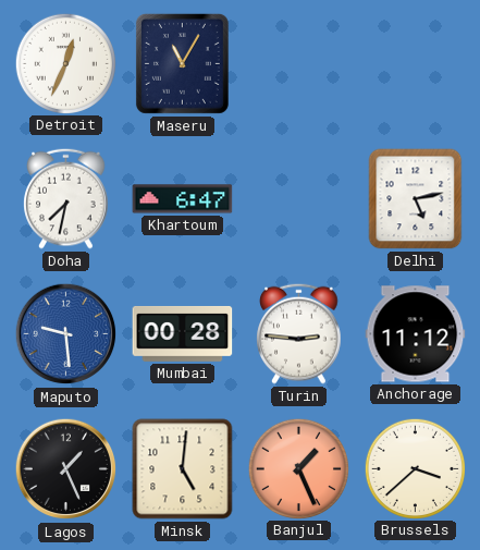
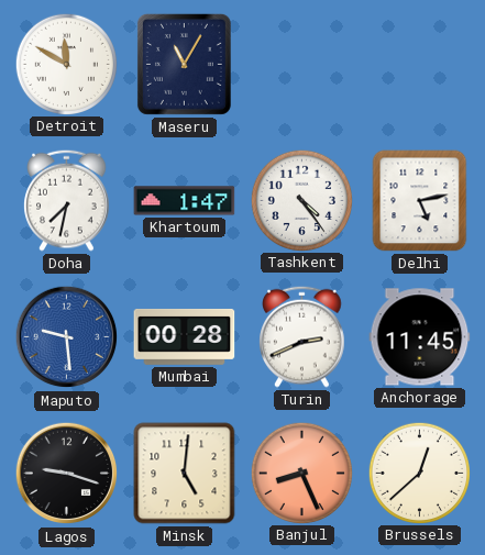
Detroit: 12:34 -> 11:50 (66, 64)
Khartoum: 6:47 -> 1:47 (185, 201)
Tashkent: none -> 4:24 (301, 200)
Turin: 2:46 -> 2:41 (302, 336)
Anchorage: 11:12 -> 11:45 (420, 337)
Lagos: 1:26 -> 9:18 (67, 474)
Banjul: 1:26 -> 8:26 (301, 473)
Brussels: 3:38 -> 12:38 (419, 473)
